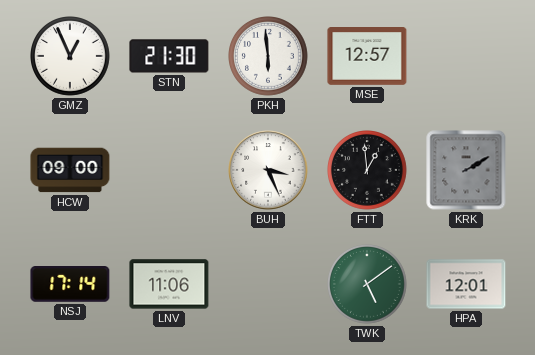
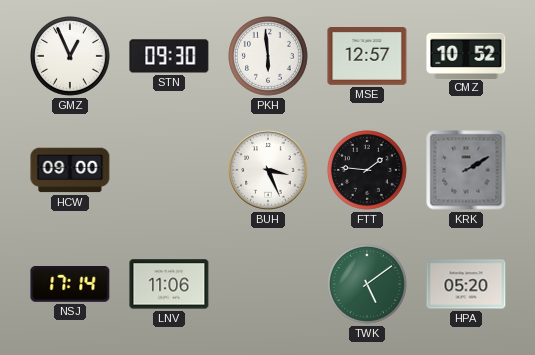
STN: 21:30 -> 09:30 (169, 56)
CMZ: none -> 10:52 (466, 55)
FTT: 12:59 -> 1:46 (368, 171)
HPA: 12:01 -> 05:20 (466, 284)
